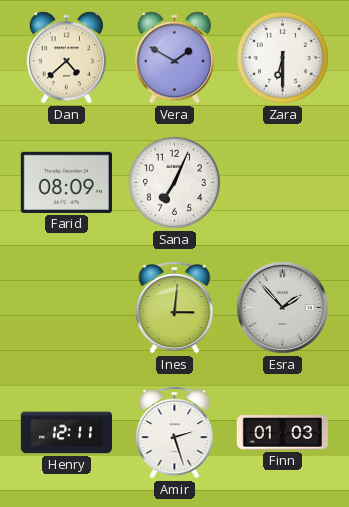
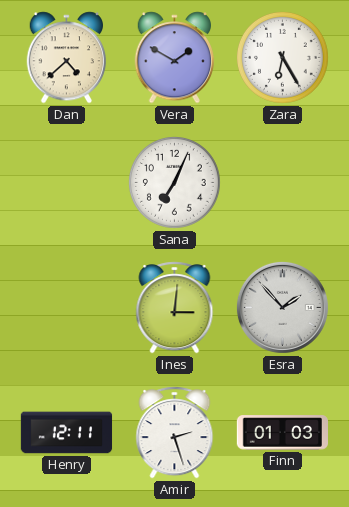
Zara: 6:30 -> 6:25 (282, 57)
Farid: 08:09 -> none (66, 182)
